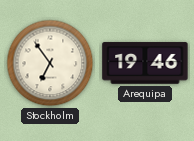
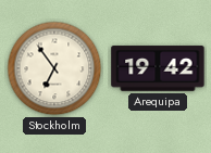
Arequipa: 19:46 -> 19:42 (158, 68)
